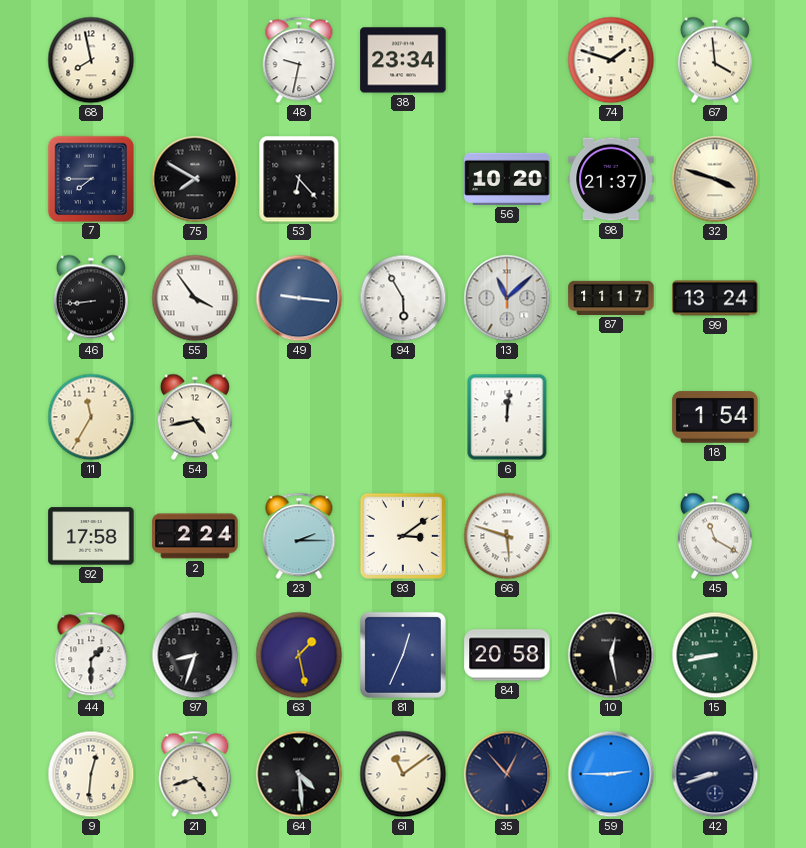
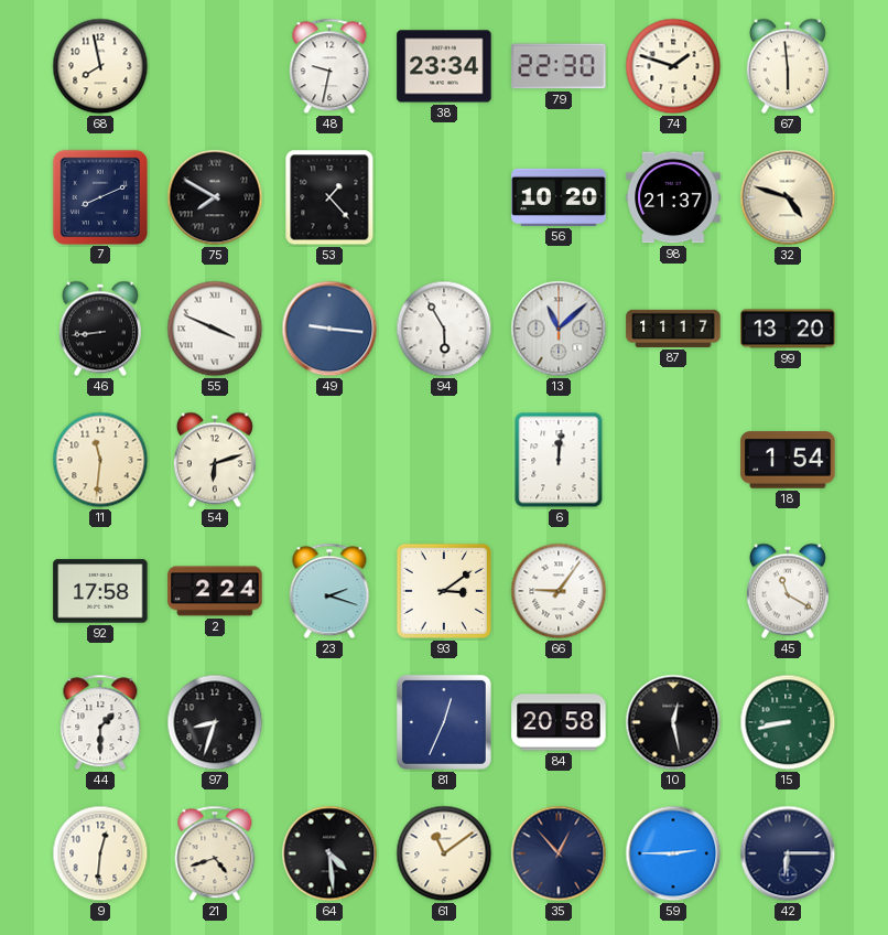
79: none -> 22:30 (559, 66)
67: 3:59 -> 5:59 (788, 66)
7: 7:45 -> 8:11 (99, 196)
53: 6:23 -> 1:23 (329, 197)
32: 3:48 -> 4:48 (788, 197)
55: 3:54 -> 3:49 (215, 329)
99: 13:24 -> 13:20 (788, 329)
11: 11:35 -> 11:31 (100, 460)
54: 4:43 -> 6:12 (215, 460)
23: 2:15 -> 2:18 (329, 591)
66: 5:48 -> 9:06 (559, 591)
63: 1:28 -> none (299, 655)
42: 8:42 -> 6:15 (788, 853)
